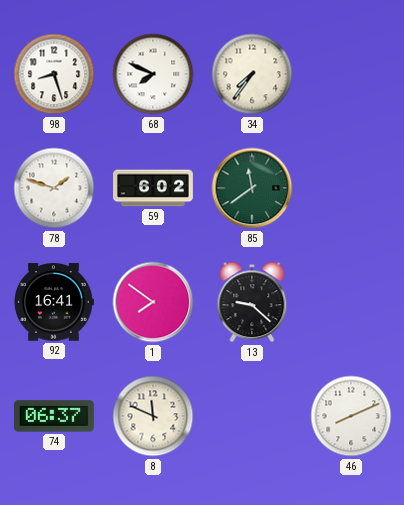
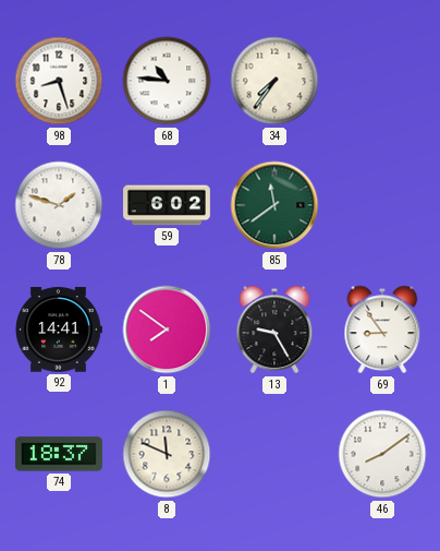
68: 7:49 -> 10:46 (167, 81)
92: 16:41 -> 14:41 (59, 330)
13: 9:22 -> 9:25 (274, 330)
69: none -> 8:54 (382, 330)
74: 06:37 -> 18:37 (59, 454)
46: 8:11 -> 8:09 (382, 454)
